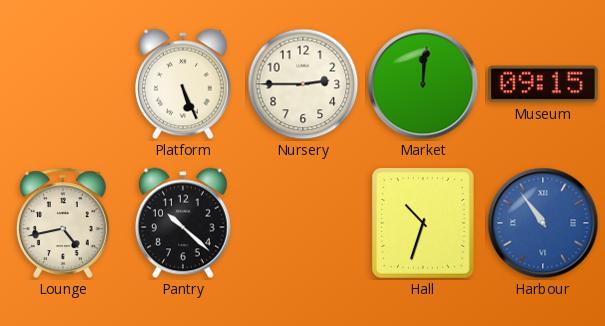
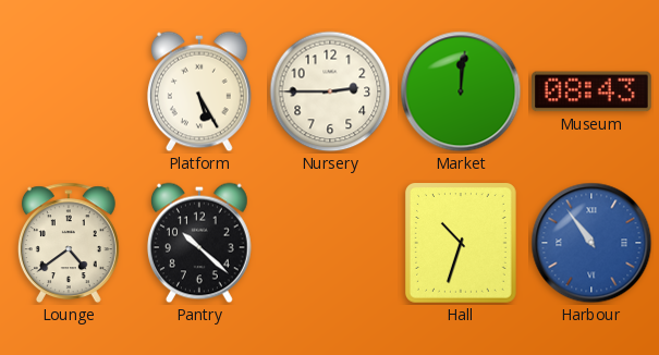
Platform: 5:26 -> 5:25 (199, 91)
Museum: 09:15 -> 08:43 (593, 91)
Lounge: 4:43 -> 4:39 (69, 243)
